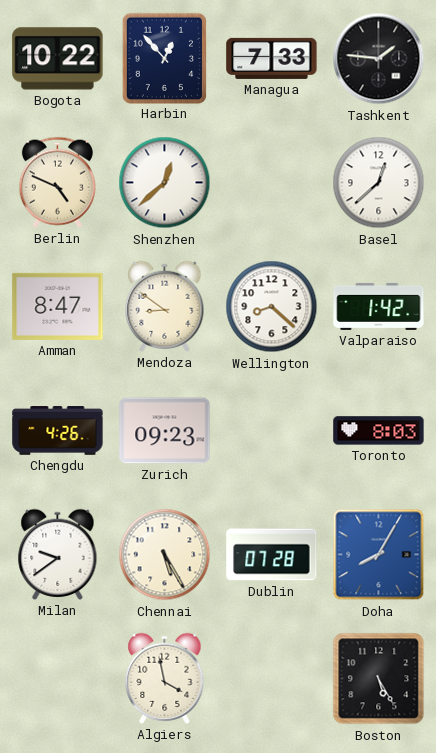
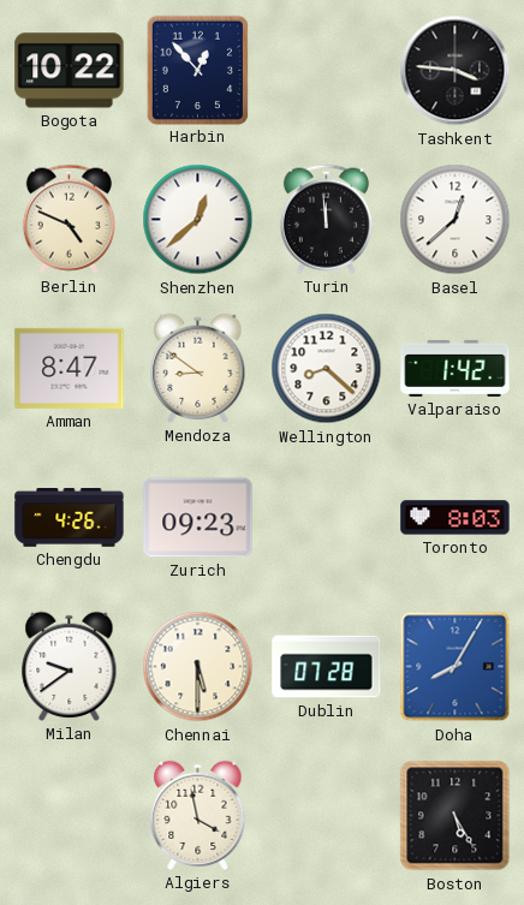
Managua: 7:33 -> none (272, 58)
Tashkent: 1:46 -> 3:46 (455, 71)
Turin: none -> 11:59 (326, 219)
Chennai: 5:25 -> 5:30 (198, 667)
